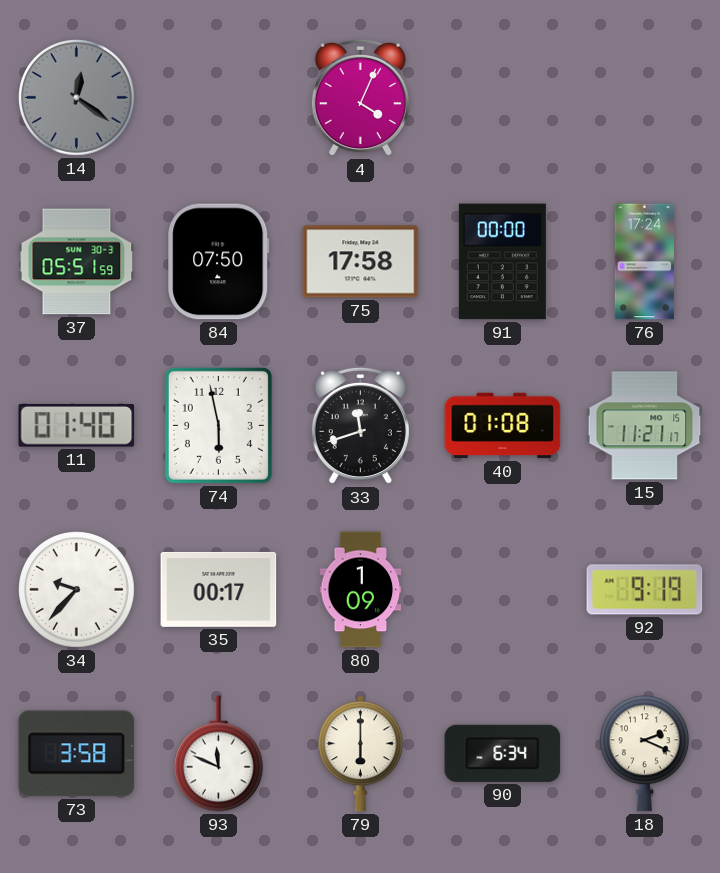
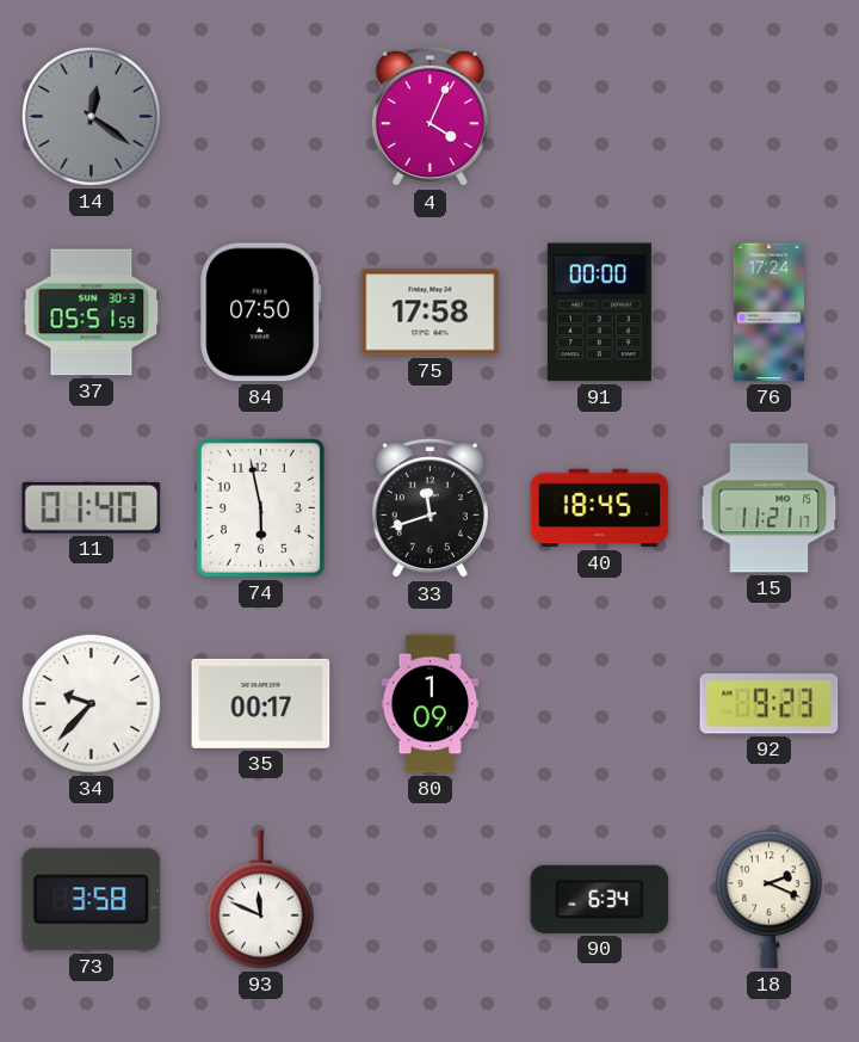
40: 01:08 -> 18:45 (600, 508)
92: 9:19 -> 9:23 (770, 704)
79: 6:00 -> none (360, 754)
